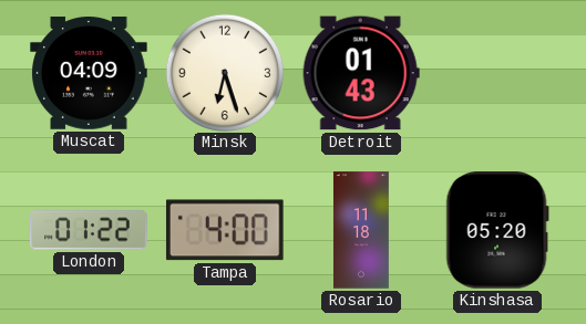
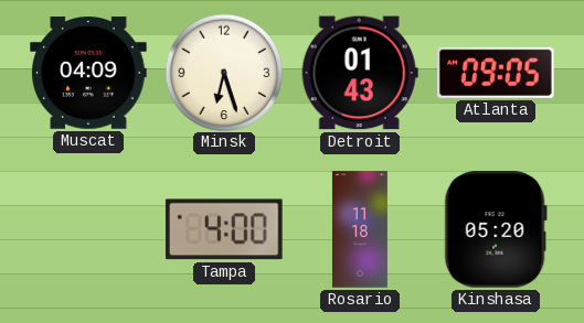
Atlanta: none -> 09:05 (496, 73)
London: 01:22 -> none (89, 230)
